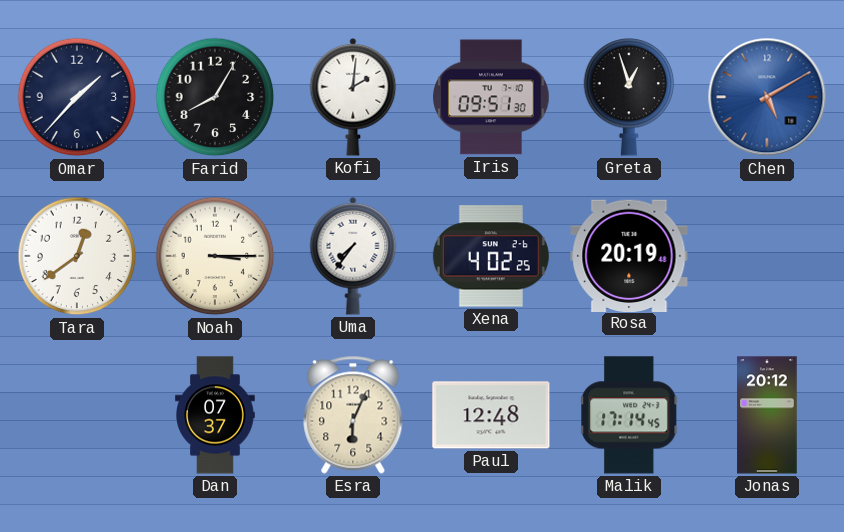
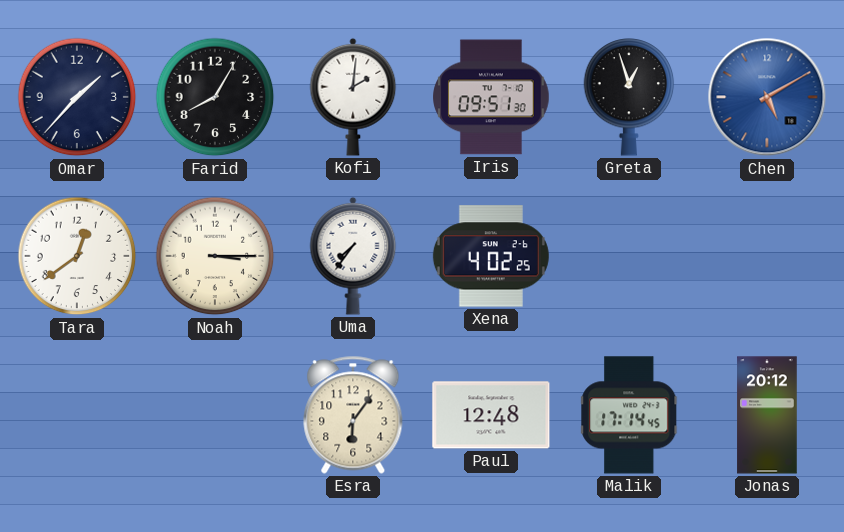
Rosa: 20:19 -> none (629, 255)
Dan: 07:37 -> none (215, 415)
Esra: 6:04 -> 6:06 (353, 415)
